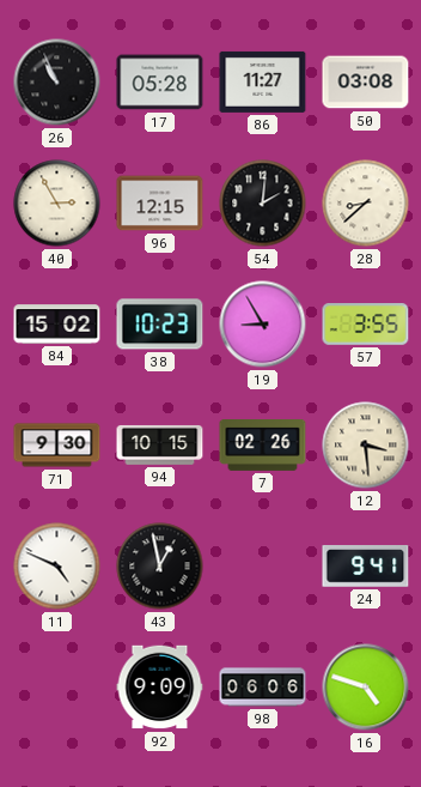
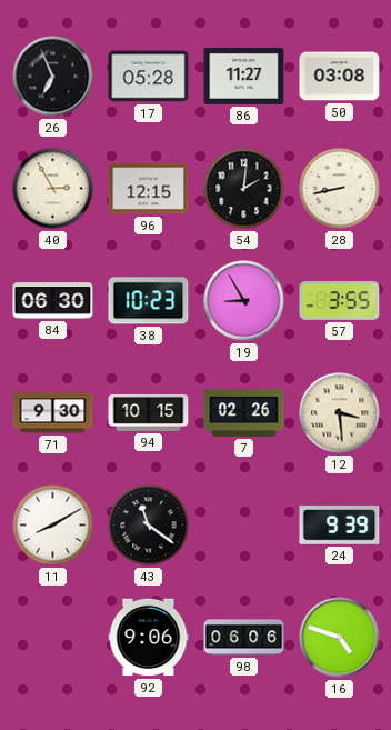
26: 10:56 -> 6:56 (53, 77)
28: 8:38 -> 8:43 (340, 189)
84: 15:02 -> 06:30 (53, 301)
11: 4:49 -> 8:10 (53, 526)
43: 12:58 -> 11:21 (149, 526)
24: 9:41 -> 9:39 (340, 526)
92: 9:09 -> 9:06 (149, 638)
